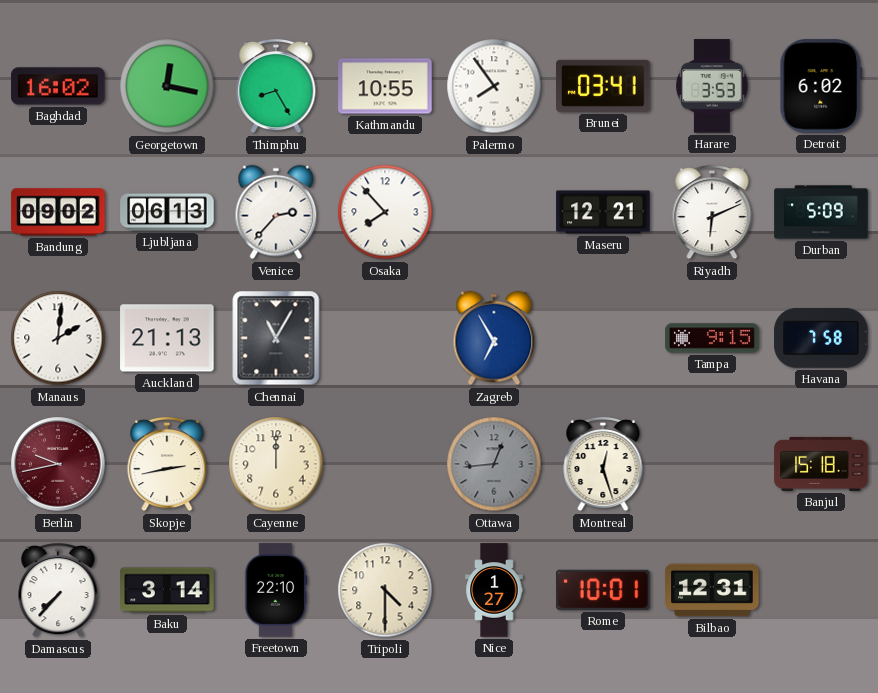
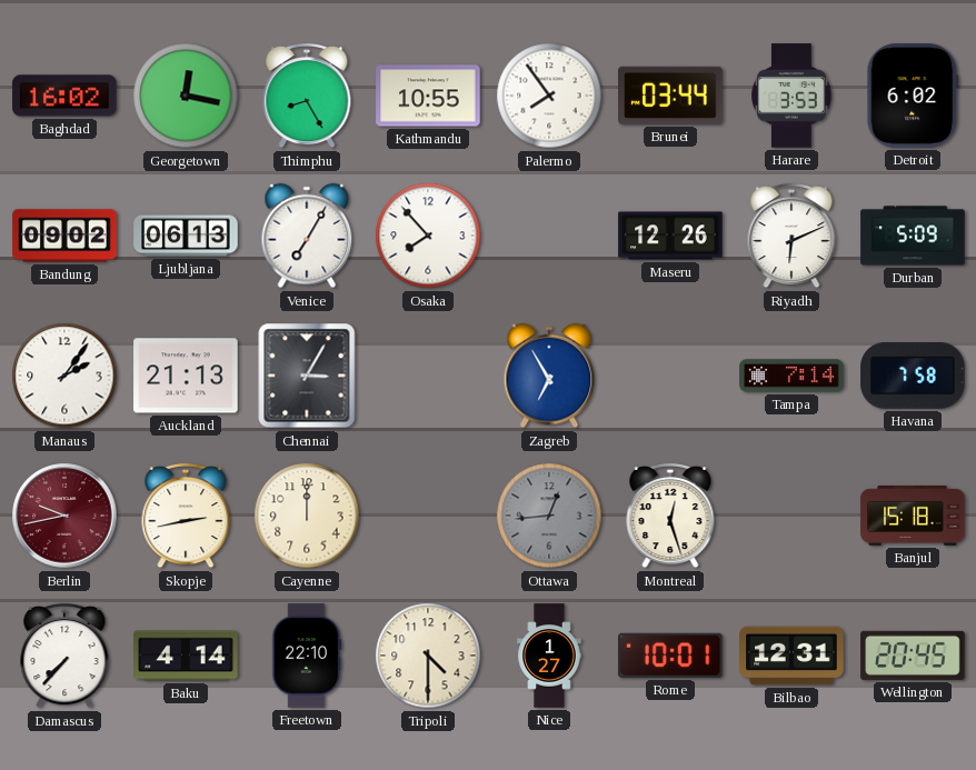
Brunei: 03:41 -> 03:44 (670, 96)
Venice: 2:37 -> 7:05 (307, 236)
Maseru: 12:21 -> 12:26 (670, 236)
Manaus: 2:01 -> 2:06 (64, 376)
Chennai: 11:05 -> 3:05 (307, 376)
Tampa: 9:15 -> 7:14 (791, 376)
Baku: 3:14 -> 4:14 (186, 656)
Wellington: none -> 20:45 (913, 656)
